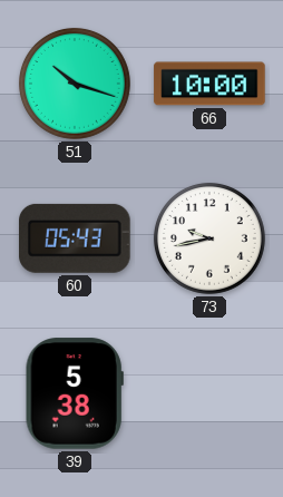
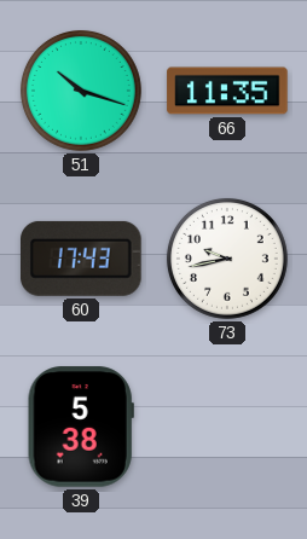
66: 10:00 -> 11:35 (227, 91)
60: 05:43 -> 17:43 (82, 259)
